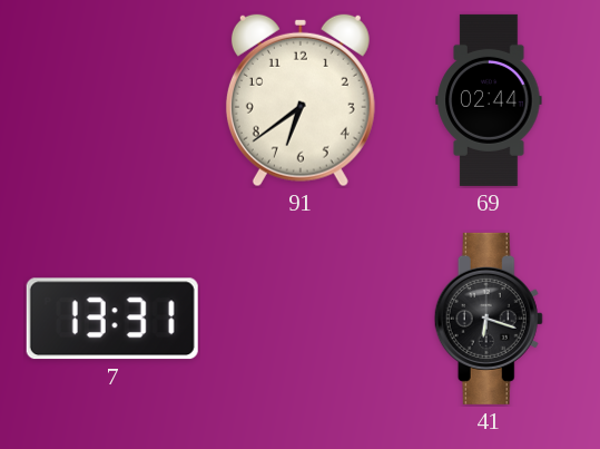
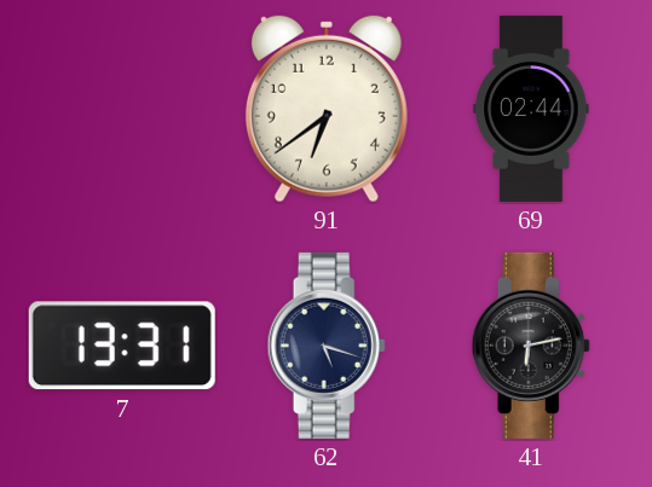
62: none -> 5:18 (327, 346)
41: 6:18 -> 6:13 (531, 346)
